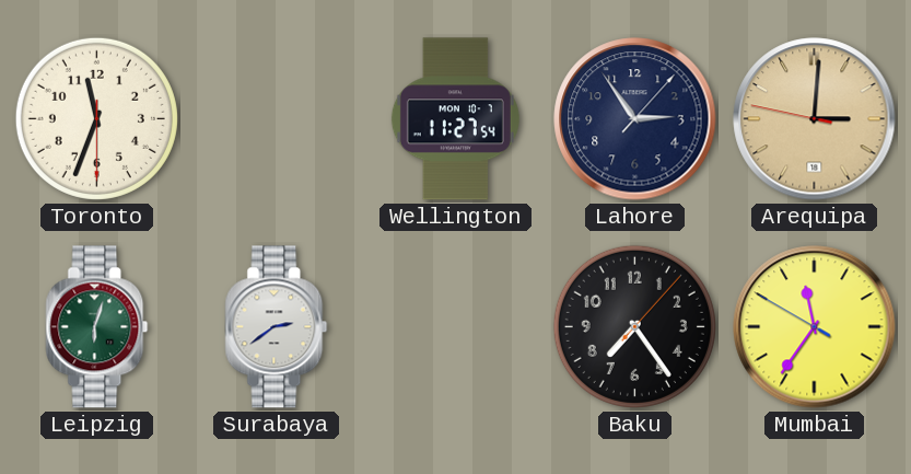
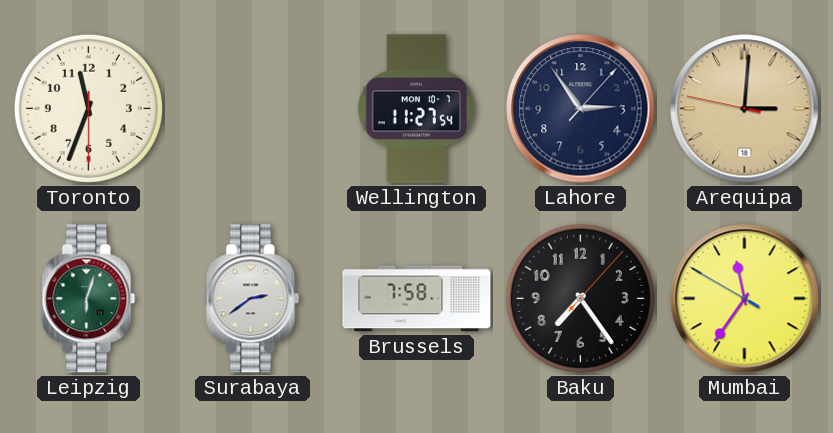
Brussels: none -> 7:58 (417, 299)
